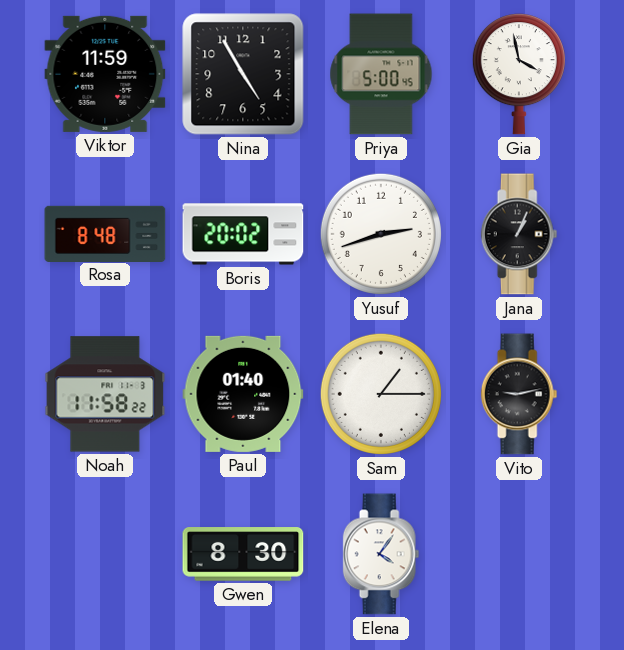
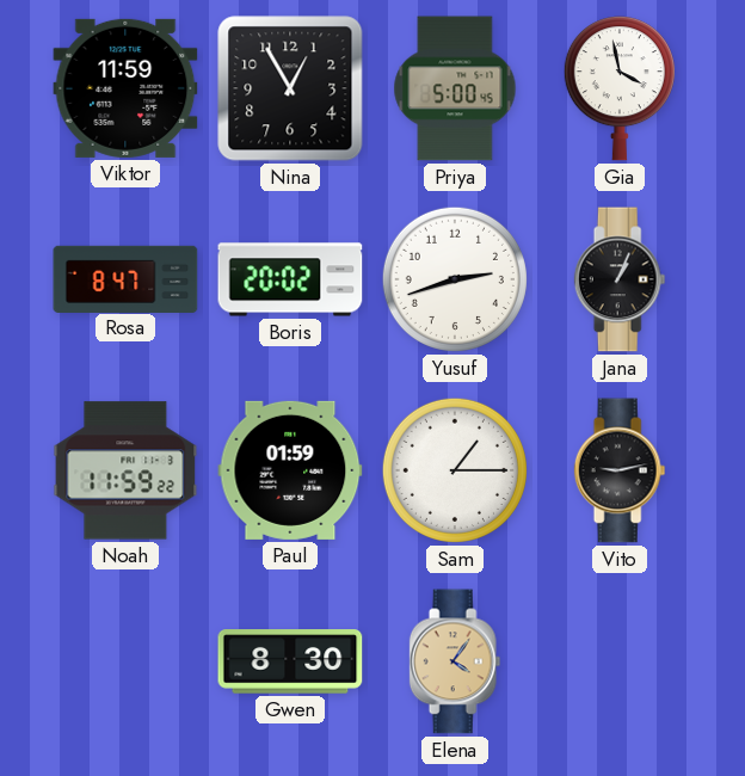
Nina: 4:55 -> 12:55 (290, 88)
Rosa: 8:48 -> 8:47 (125, 278)
Noah: 11:58 -> 11:59 (125, 470)
Paul: 01:40 -> 01:59 (290, 470)
Elena dial: white -> champagne (455, 661)
